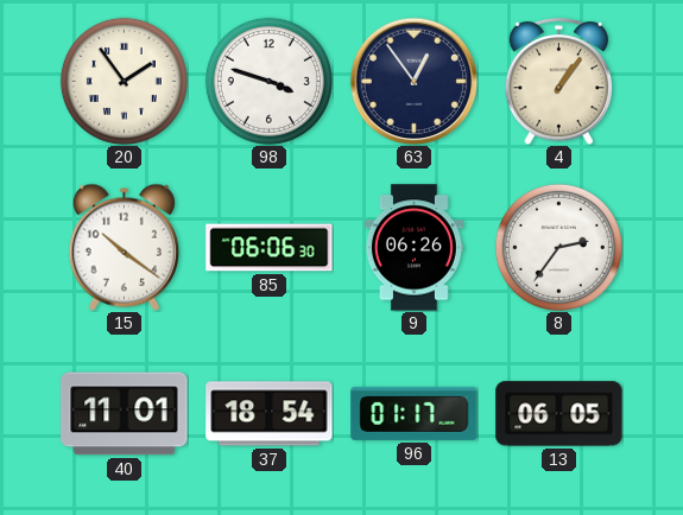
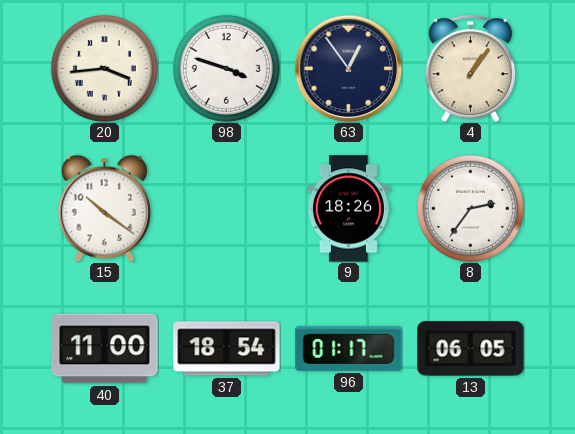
20: 1:54 -> 3:44 (104, 68)
85: 06:06 -> none (270, 248)
9: 06:26 -> 18:26 (348, 209)
40: 11:01 -> 11:00 (105, 349)
